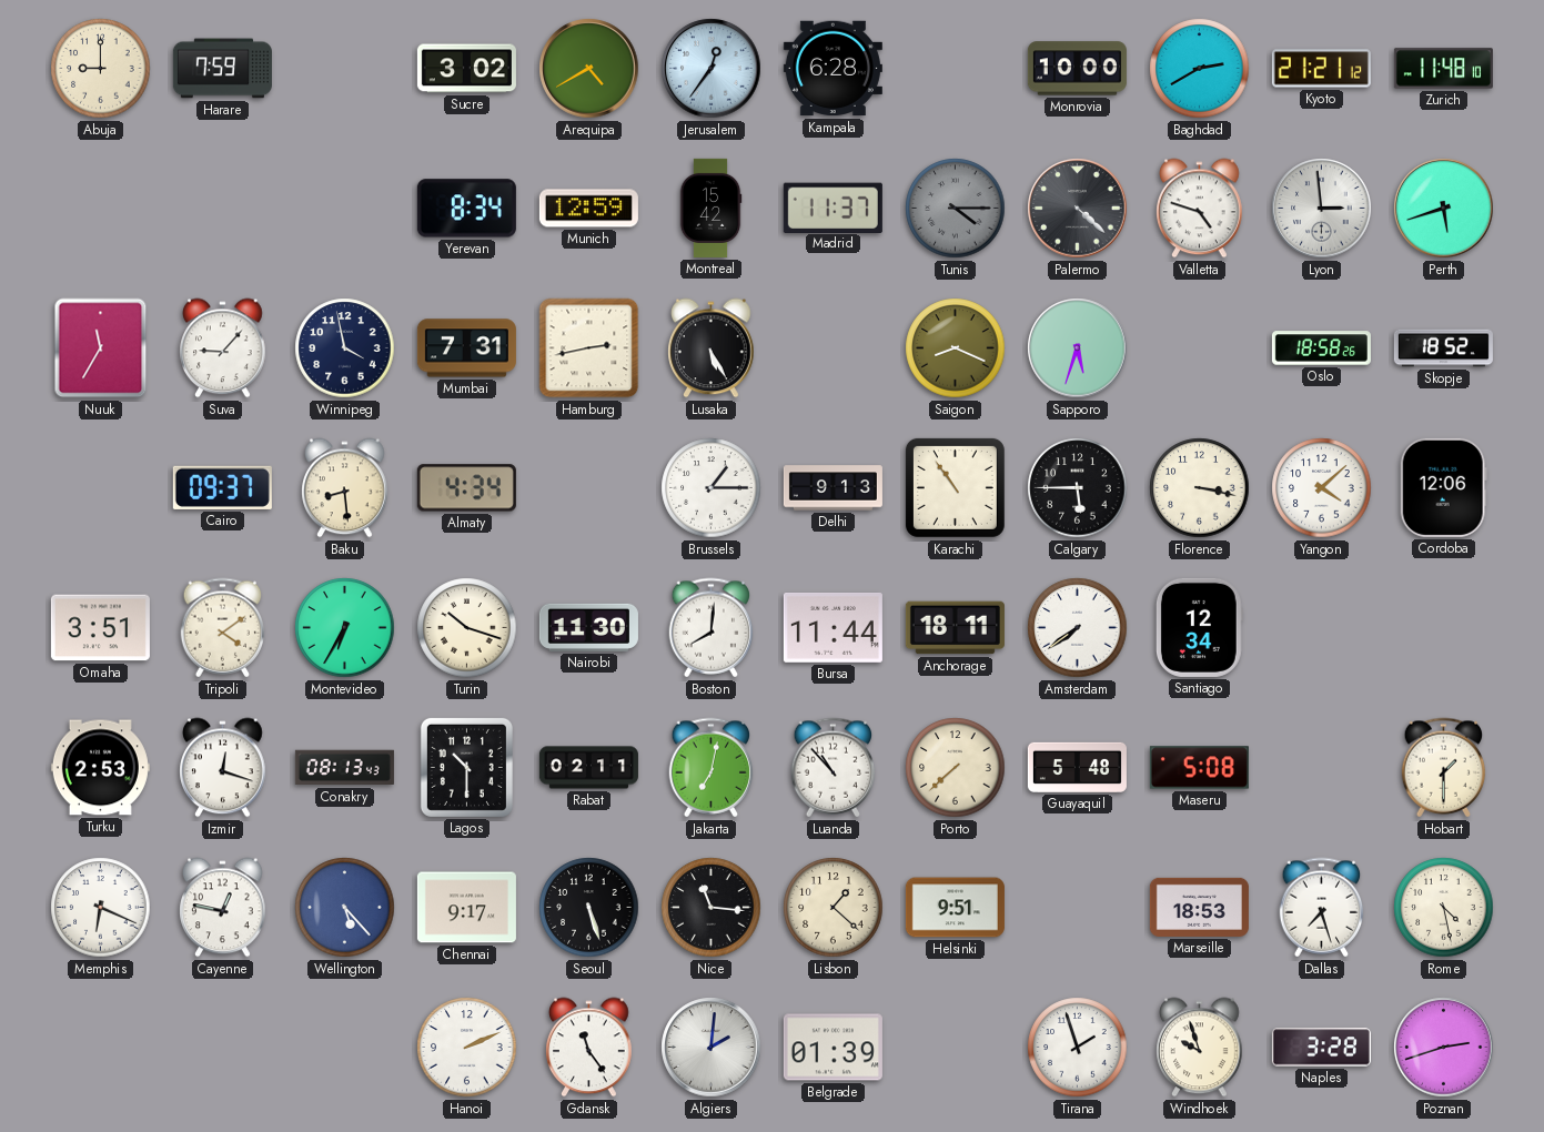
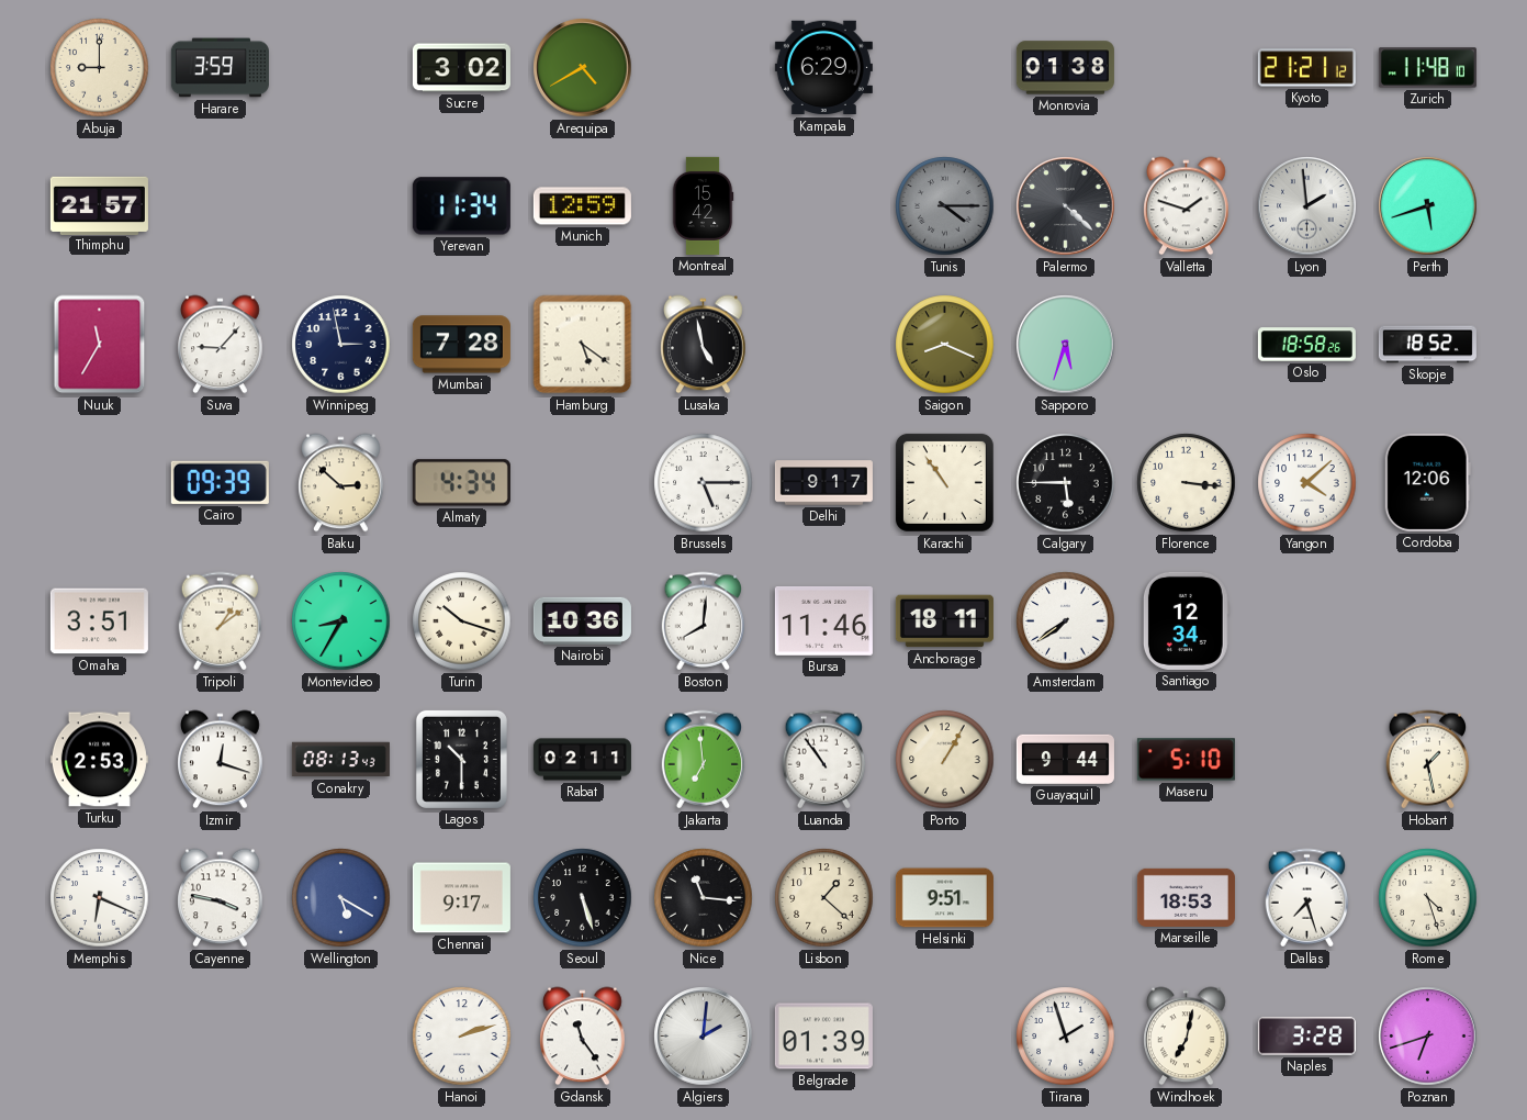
Harare: 7:59 -> 3:59 (220, 68)
Jerusalem: 12:36 -> none (712, 69)
Kampala: 6:28 -> 6:29 (823, 68)
Monrovia: 10:00 -> 01:38 (1065, 68)
Baghdad: 2:40 -> none (1200, 69)
Thimphu: none -> 21:57 (99, 205)
Yerevan: 8:34 -> 11:34 (461, 206)
Madrid: 11:37 -> none (832, 208)
Valletta: 4:48 -> 1:48 (1187, 206)
Lyon: 2:59 -> 1:59 (1307, 206)
Winnipeg: 3:58 -> 2:58 (341, 345)
Mumbai: 7:31 -> 7:28 (461, 345)
Hamburg: 2:43 -> 5:21 (583, 345)
Lusaka: 5:25 -> 4:58 (704, 345)
Cairo: 09:37 -> 09:39 (220, 482)
Baku: 8:29 -> 2:52 (341, 483)
Brussels: 1:15 -> 5:15 (704, 483)
Delhi: 9:13 -> 9:17 (823, 483)
Florence: 3:17 -> 3:16 (1187, 483)
Tripoli: 4:09 -> 1:09 (221, 621)
Montevideo: 6:35 -> 8:35 (341, 621)
Nairobi: 11:30 -> 10:36 (582, 620)
Bursa: 11:44 -> 11:46 (823, 621)
Jakarta: 7:02 -> 6:59 (704, 760)
Luanda: 10:53 -> 10:54 (824, 760)
Porto: 7:38 -> 1:05 (945, 760)
Guayaquil: 5:48 -> 9:44 (1065, 759)
Maseru: 5:08 -> 5:10 (1186, 760)
Hobart: 1:30 -> 1:28 (1428, 760)
Cayenne: 12:47 -> 3:47 (221, 898)
Wellington: 5:23 -> 5:20 (341, 898)
Rome: 4:28 -> 4:27 (1428, 898)
Hanoi: 2:11 -> 2:12 (462, 1037)
Windhoek: 9:57 -> 7:02 (1187, 1037)
Poznan: 2:42 -> 6:42 (1428, 1037)
